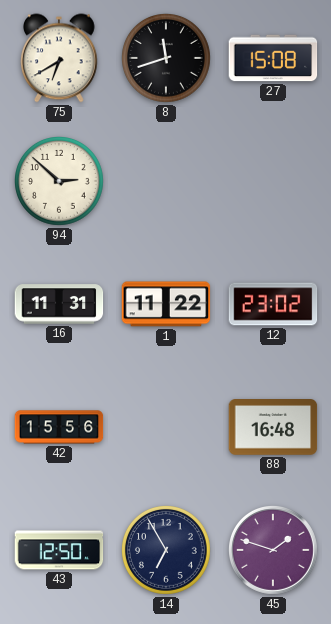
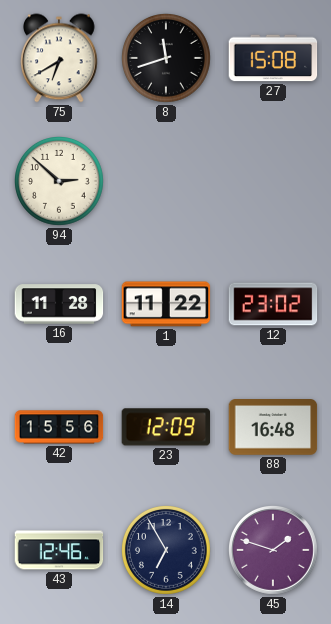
16: 11:31 -> 11:28 (59, 304)
23: none -> 12:09 (166, 427)
43: 12:50 -> 12:46 (59, 550)
